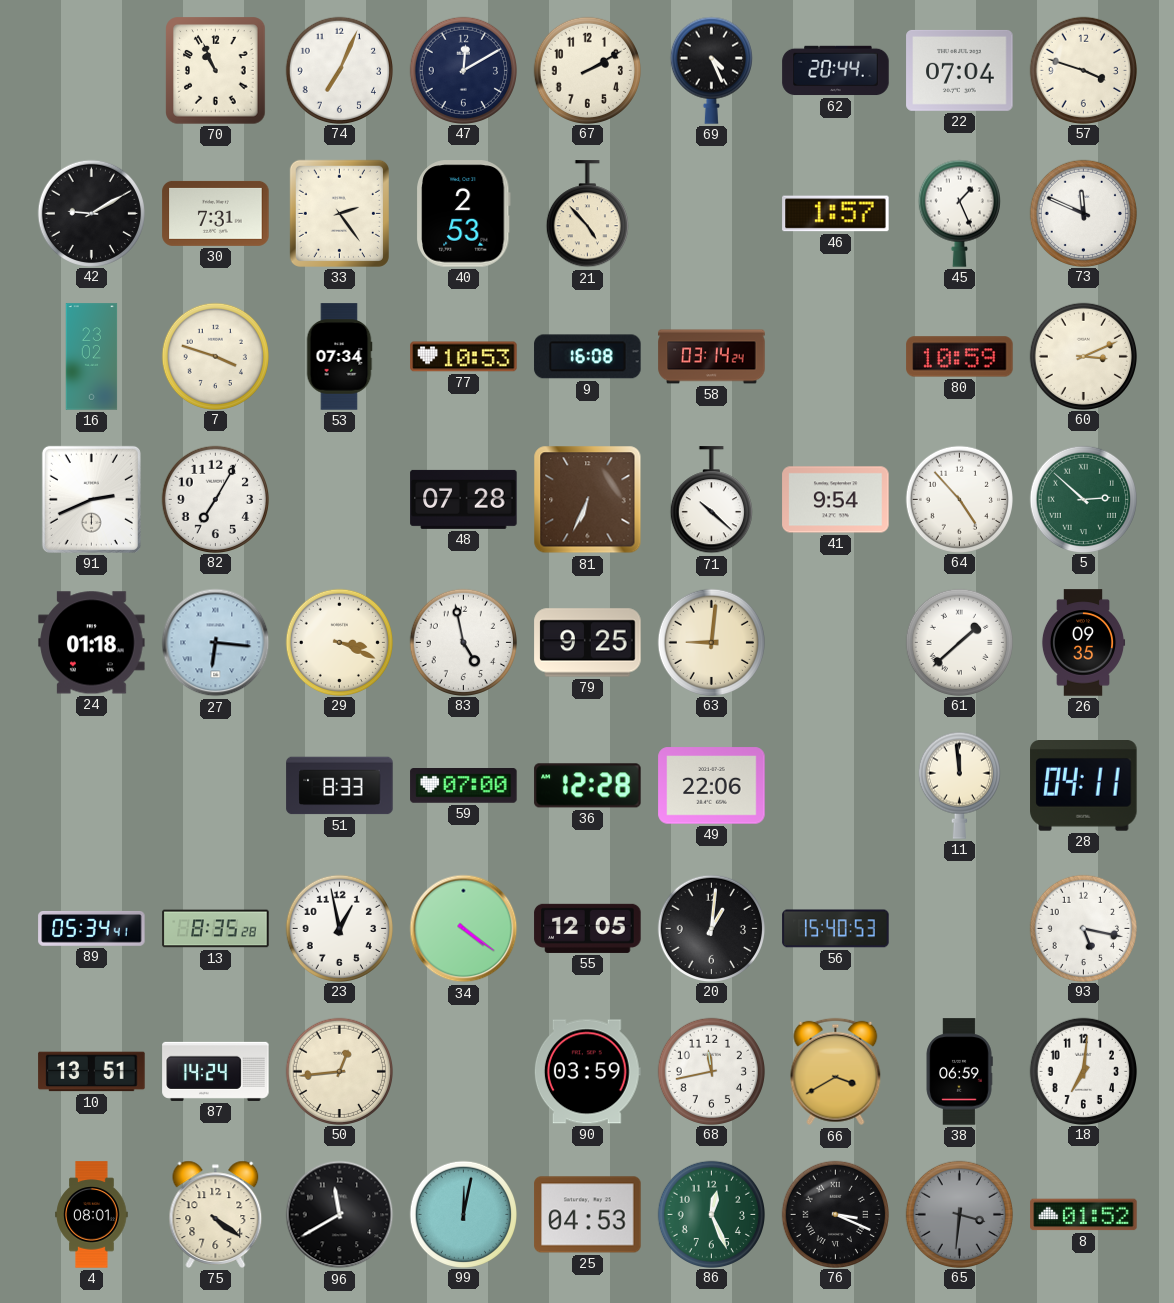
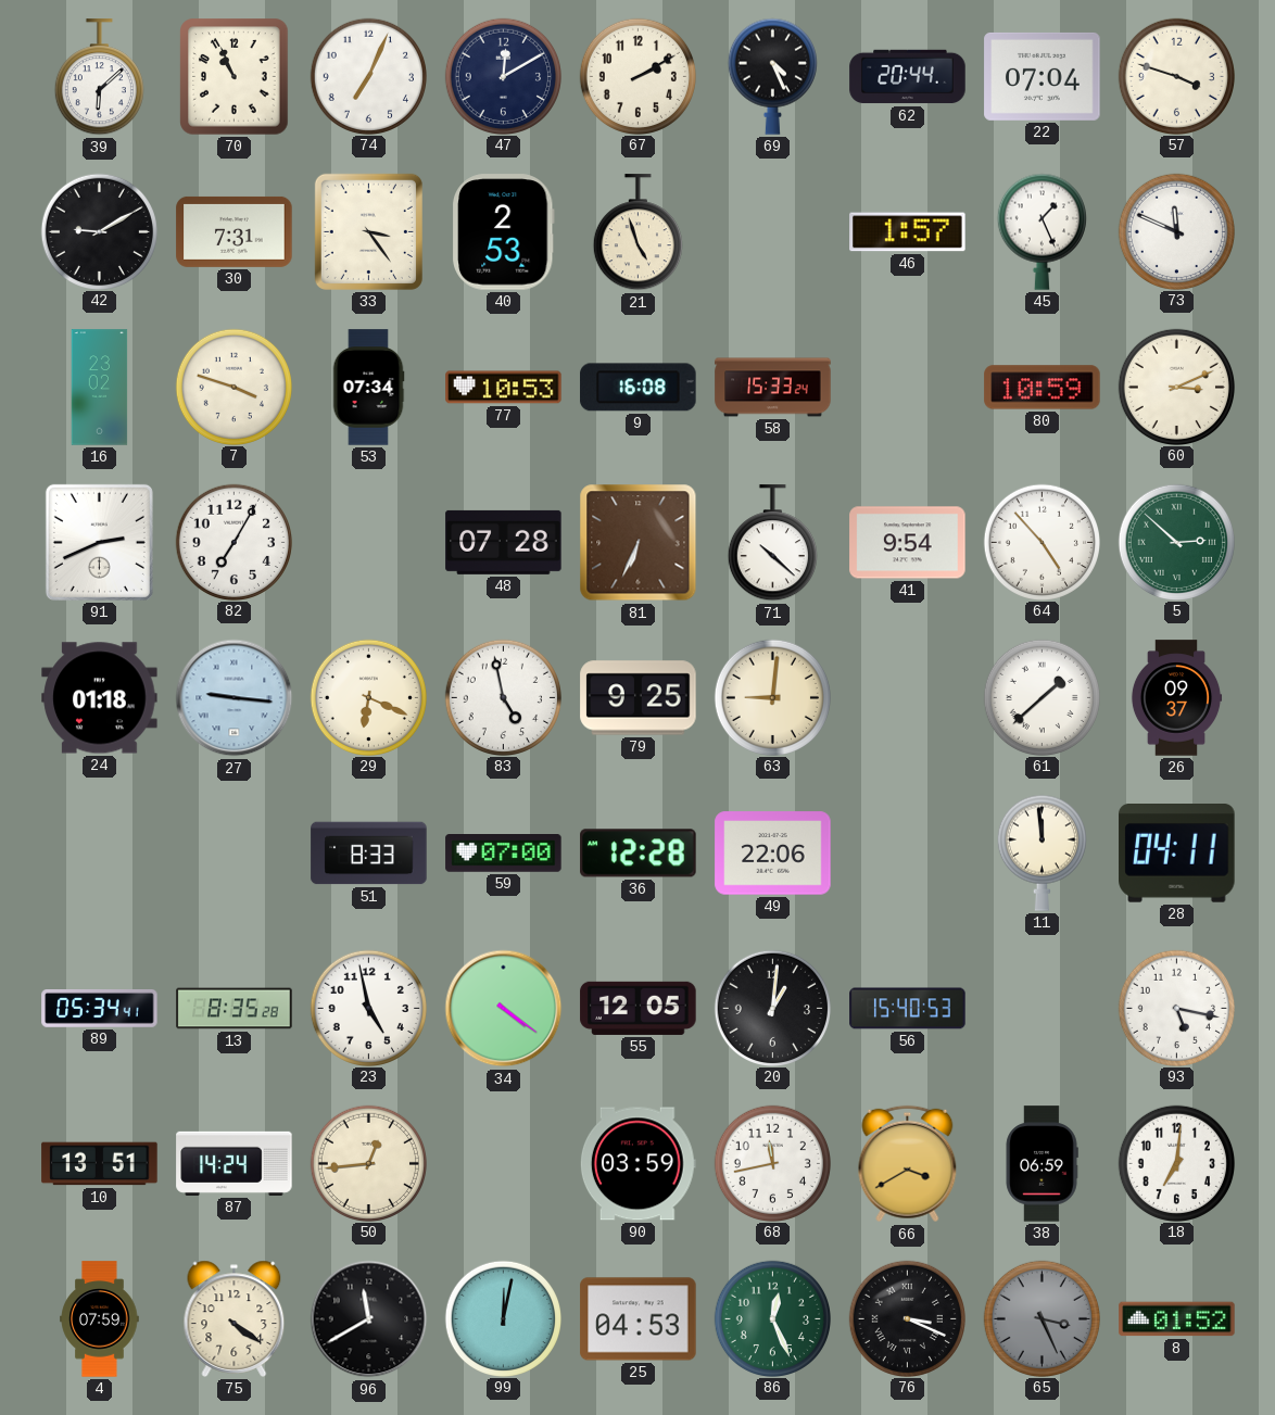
39: none -> 6:08 (99, 77)
33: 2:24 -> 3:24 (368, 231)
21: 4:53 -> 4:57 (637, 232)
58: 03:14 -> 15:33 (773, 388)
27: 6:16 -> 9:16 (235, 698)
29: 3:19 -> 6:19 (368, 697)
26: 09:35 -> 09:37 (1176, 698)
23: 12:58 -> 4:58 (368, 1008)
4: 08:01 -> 07:59 (100, 1319)
65: 3:31 -> 3:26 (1042, 1318)
